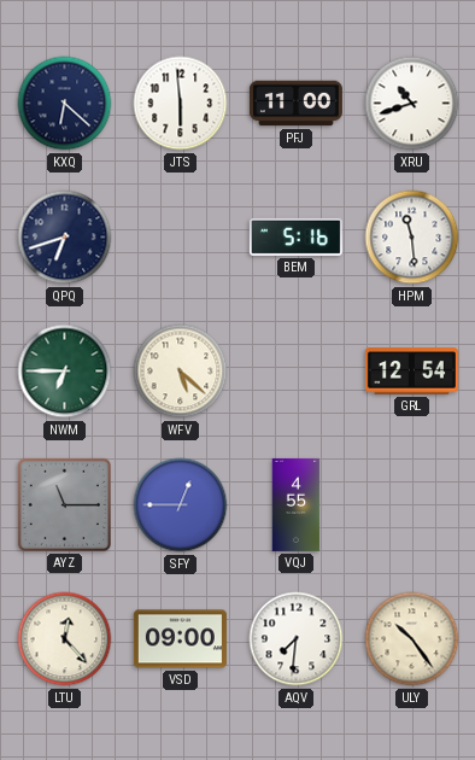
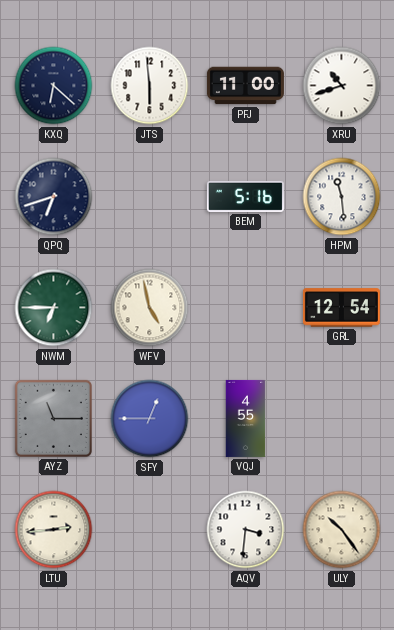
WFV: 5:22 -> 4:58 (150, 308)
LTU: 12:23 -> 2:44 (54, 530)
VSD: 09:00 -> none (180, 639)
AQV: 7:31 -> 3:31 (246, 530)
